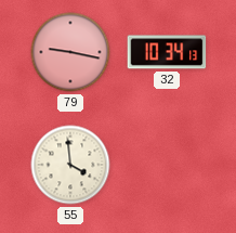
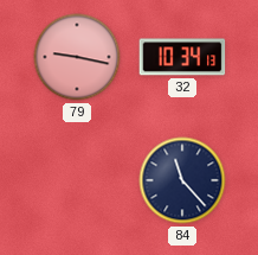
55: 3:59 -> none (70, 165)
84: none -> 11:23 (182, 180)
